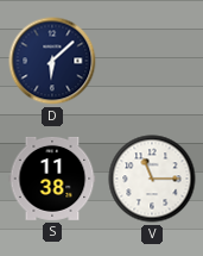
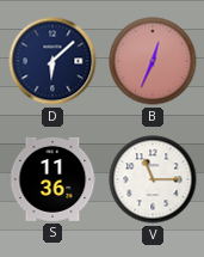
B: none -> 12:34 (153, 61)
S: 11:38 -> 11:36 (52, 179)
